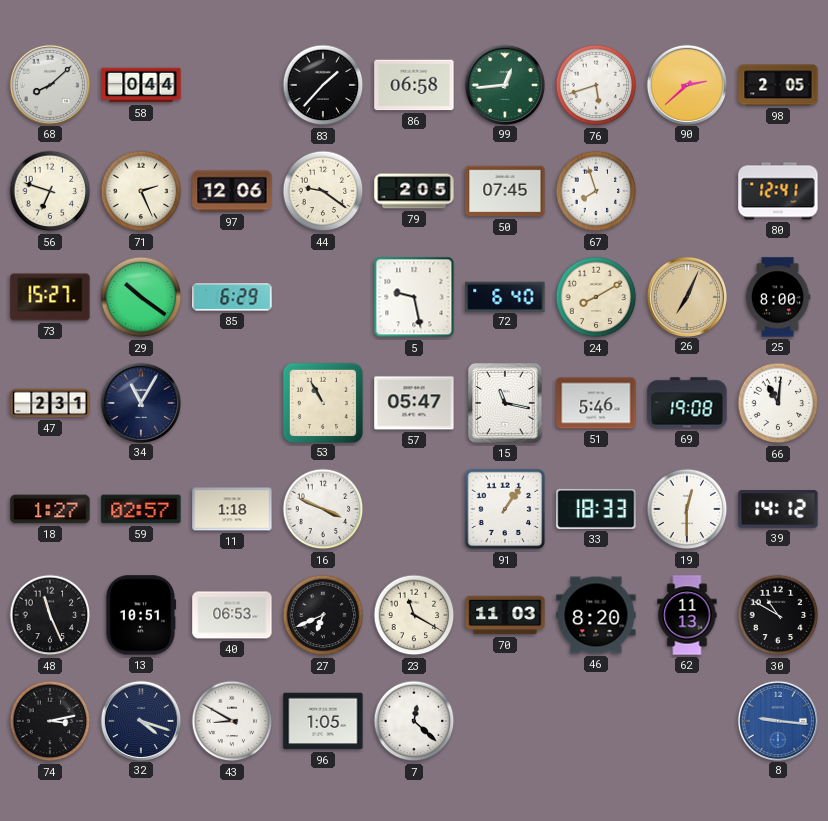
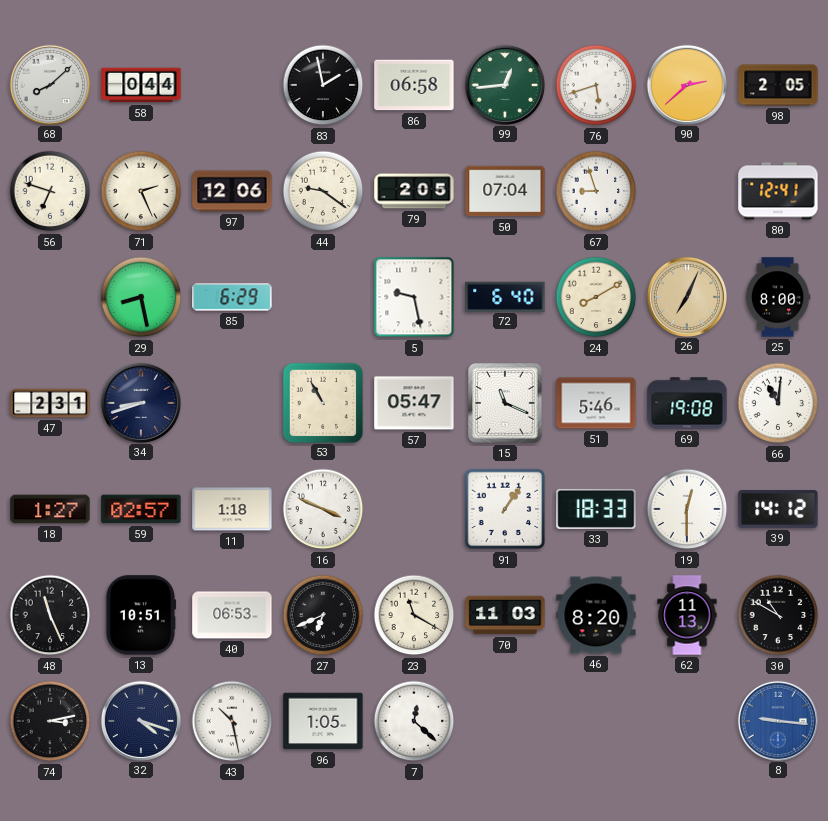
83: 1:37 -> 1:58 (323, 85)
50: 07:45 -> 07:04 (505, 191)
67: 7:57 -> 8:57 (596, 191)
73: 15:27 -> none (50, 297)
29: 10:21 -> 8:28 (141, 297)
34: 11:05 -> 8:42 (140, 402)
15: 11:17 -> 11:19 (505, 403)
43: 8:50 -> 10:28 (232, 721)
